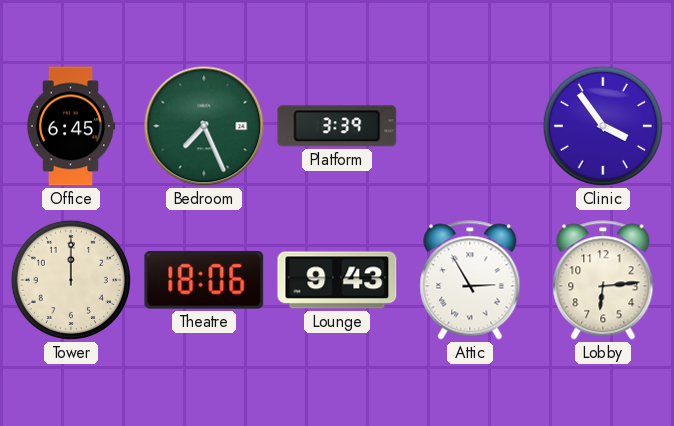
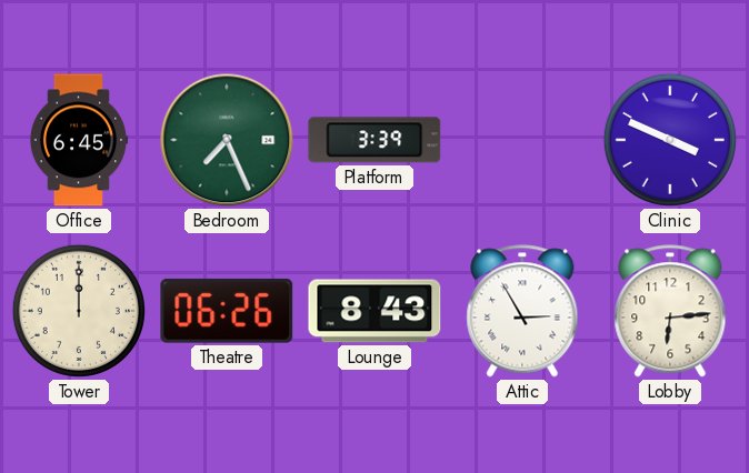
Clinic: 3:54 -> 3:49 (670, 140)
Theatre: 18:06 -> 06:26 (227, 311)
Lounge: 9:43 -> 8:43 (374, 311)
